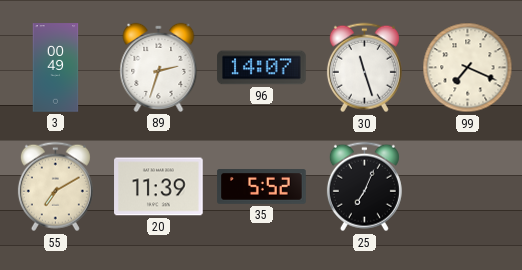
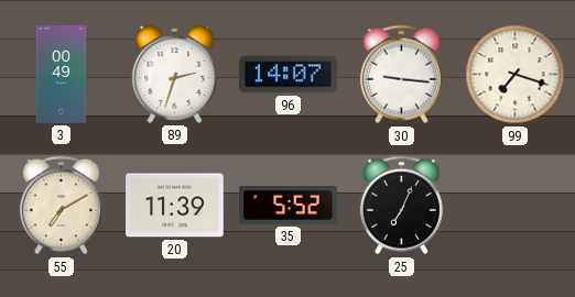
30: 11:27 -> 9:16 (401, 75)
99: 7:19 -> 7:18 (516, 75)
